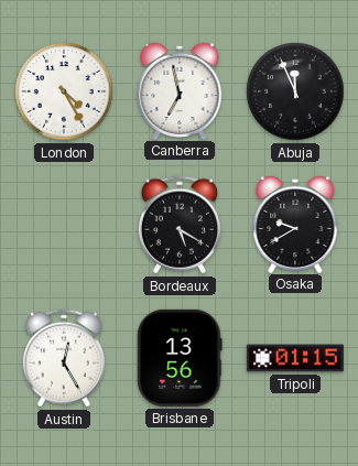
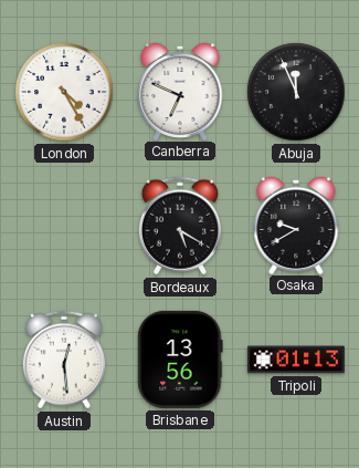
Canberra: 6:58 -> 6:49 (180, 91)
Austin: 12:25 -> 12:29 (64, 360)
Tripoli: 01:15 -> 01:13 (296, 360)
